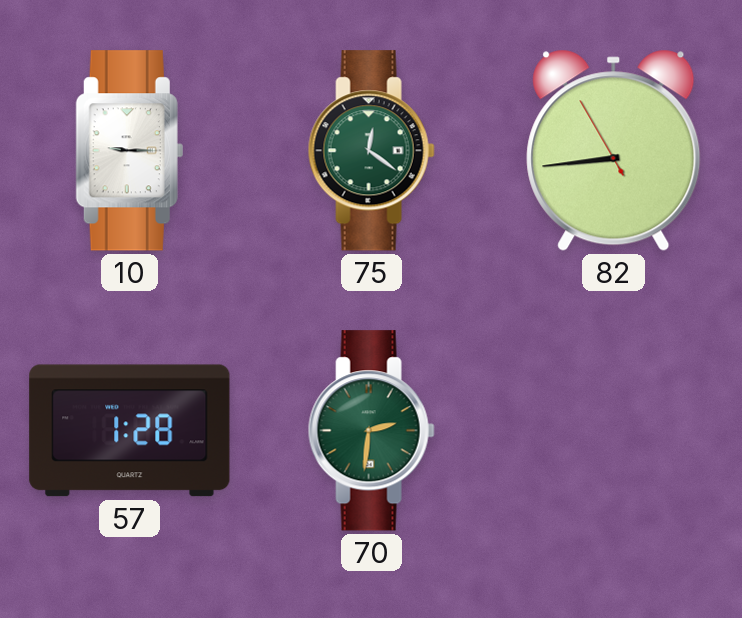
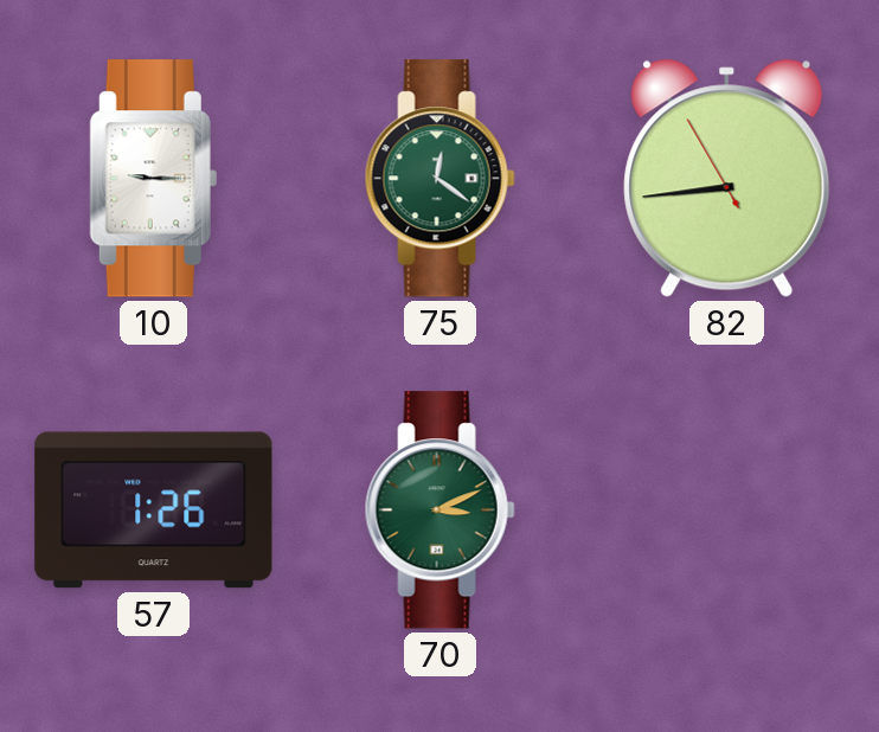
57: 1:28 -> 1:26 (154, 511)
70: 2:31 -> 3:11 (439, 511)
